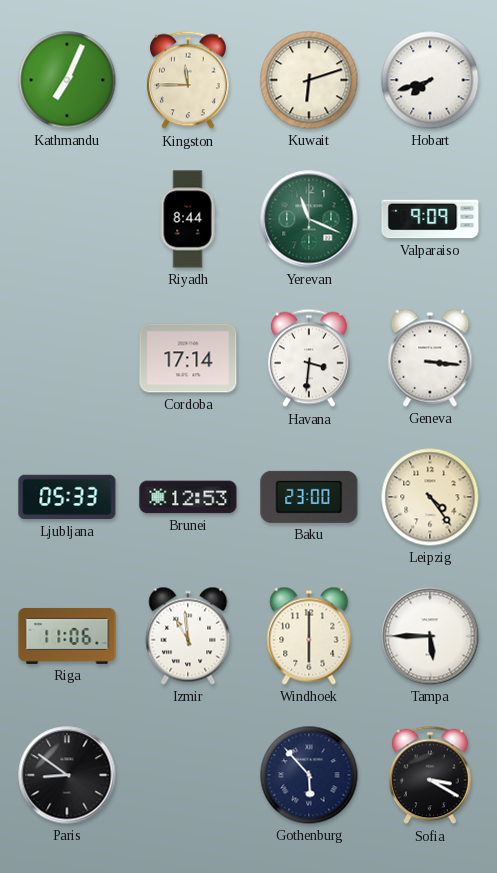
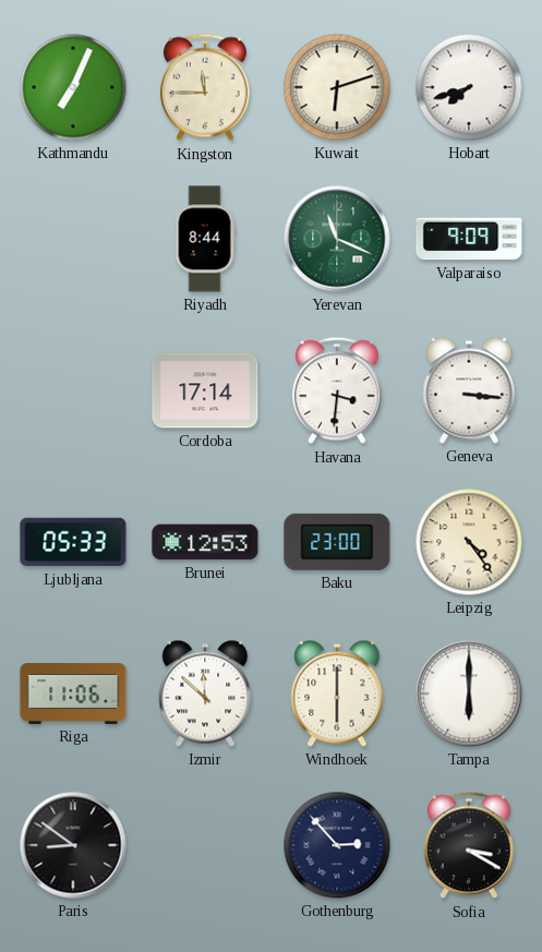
Izmir: 10:59 -> 11:52 (205, 694)
Tampa: 5:45 -> 6:00 (469, 694)
Gothenburg: 5:53 -> 2:53 (337, 845)
